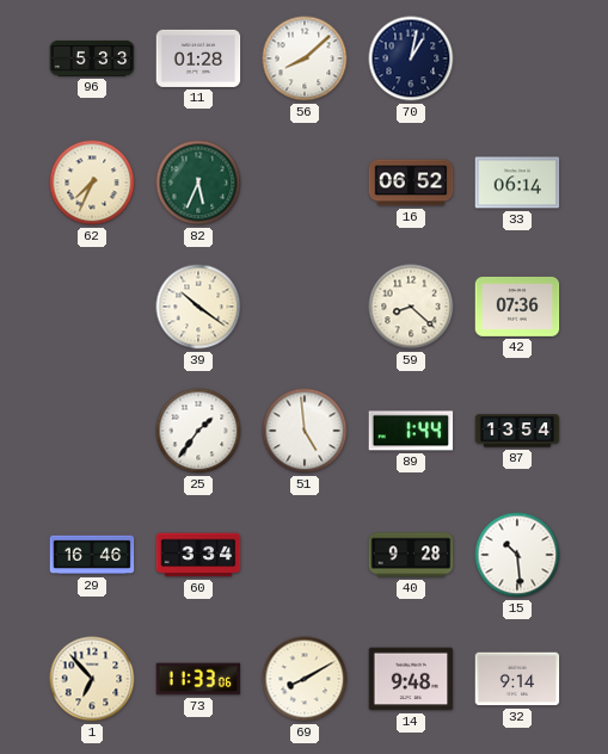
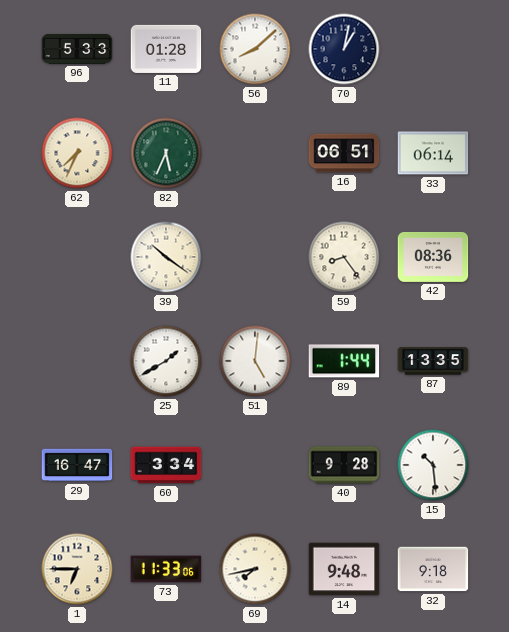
16: 06:52 -> 06:51 (344, 153)
59: 8:22 -> 8:24 (344, 257)
42: 07:36 -> 08:36 (433, 257)
25: 1:36 -> 1:40 (166, 361)
51: 4:59 -> 5:01 (255, 361)
87: 13:54 -> 13:35 (433, 361)
29: 16:46 -> 16:47 (77, 465)
1: 6:53 -> 6:45 (77, 569)
69: 8:10 -> 7:43 (255, 569)
32: 9:14 -> 9:18 (433, 569)
